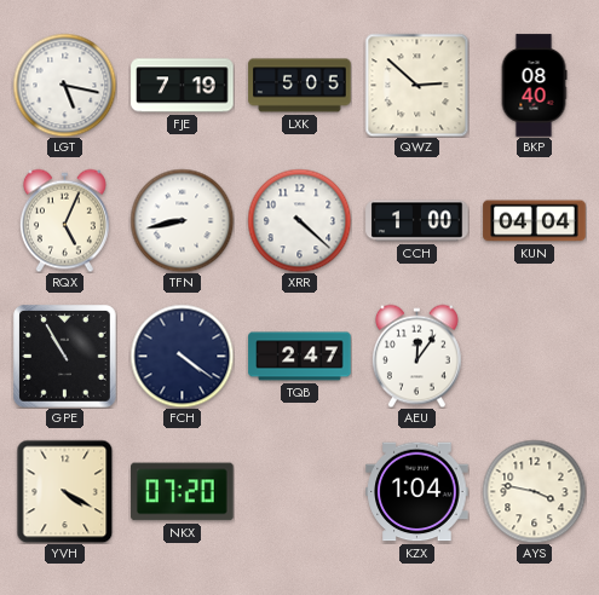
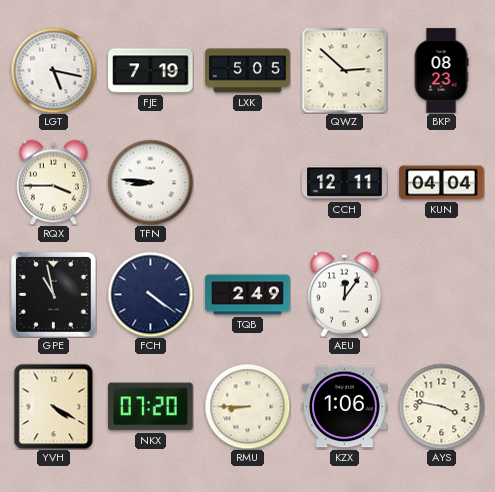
BKP: 08:40 -> 08:23 (441, 71)
RQX: 5:04 -> 3:45 (53, 182)
TFN: 8:43 -> 8:46 (150, 182)
XRR: 4:22 -> none (299, 220)
CCH: 1:00 -> 12:11 (345, 183)
GPE: 10:55 -> 10:58 (54, 295)
TQB: 2:47 -> 2:49 (248, 295)
RMU: none -> 8:45 (247, 406)
KZX: 1:04 -> 1:06 (345, 407)
